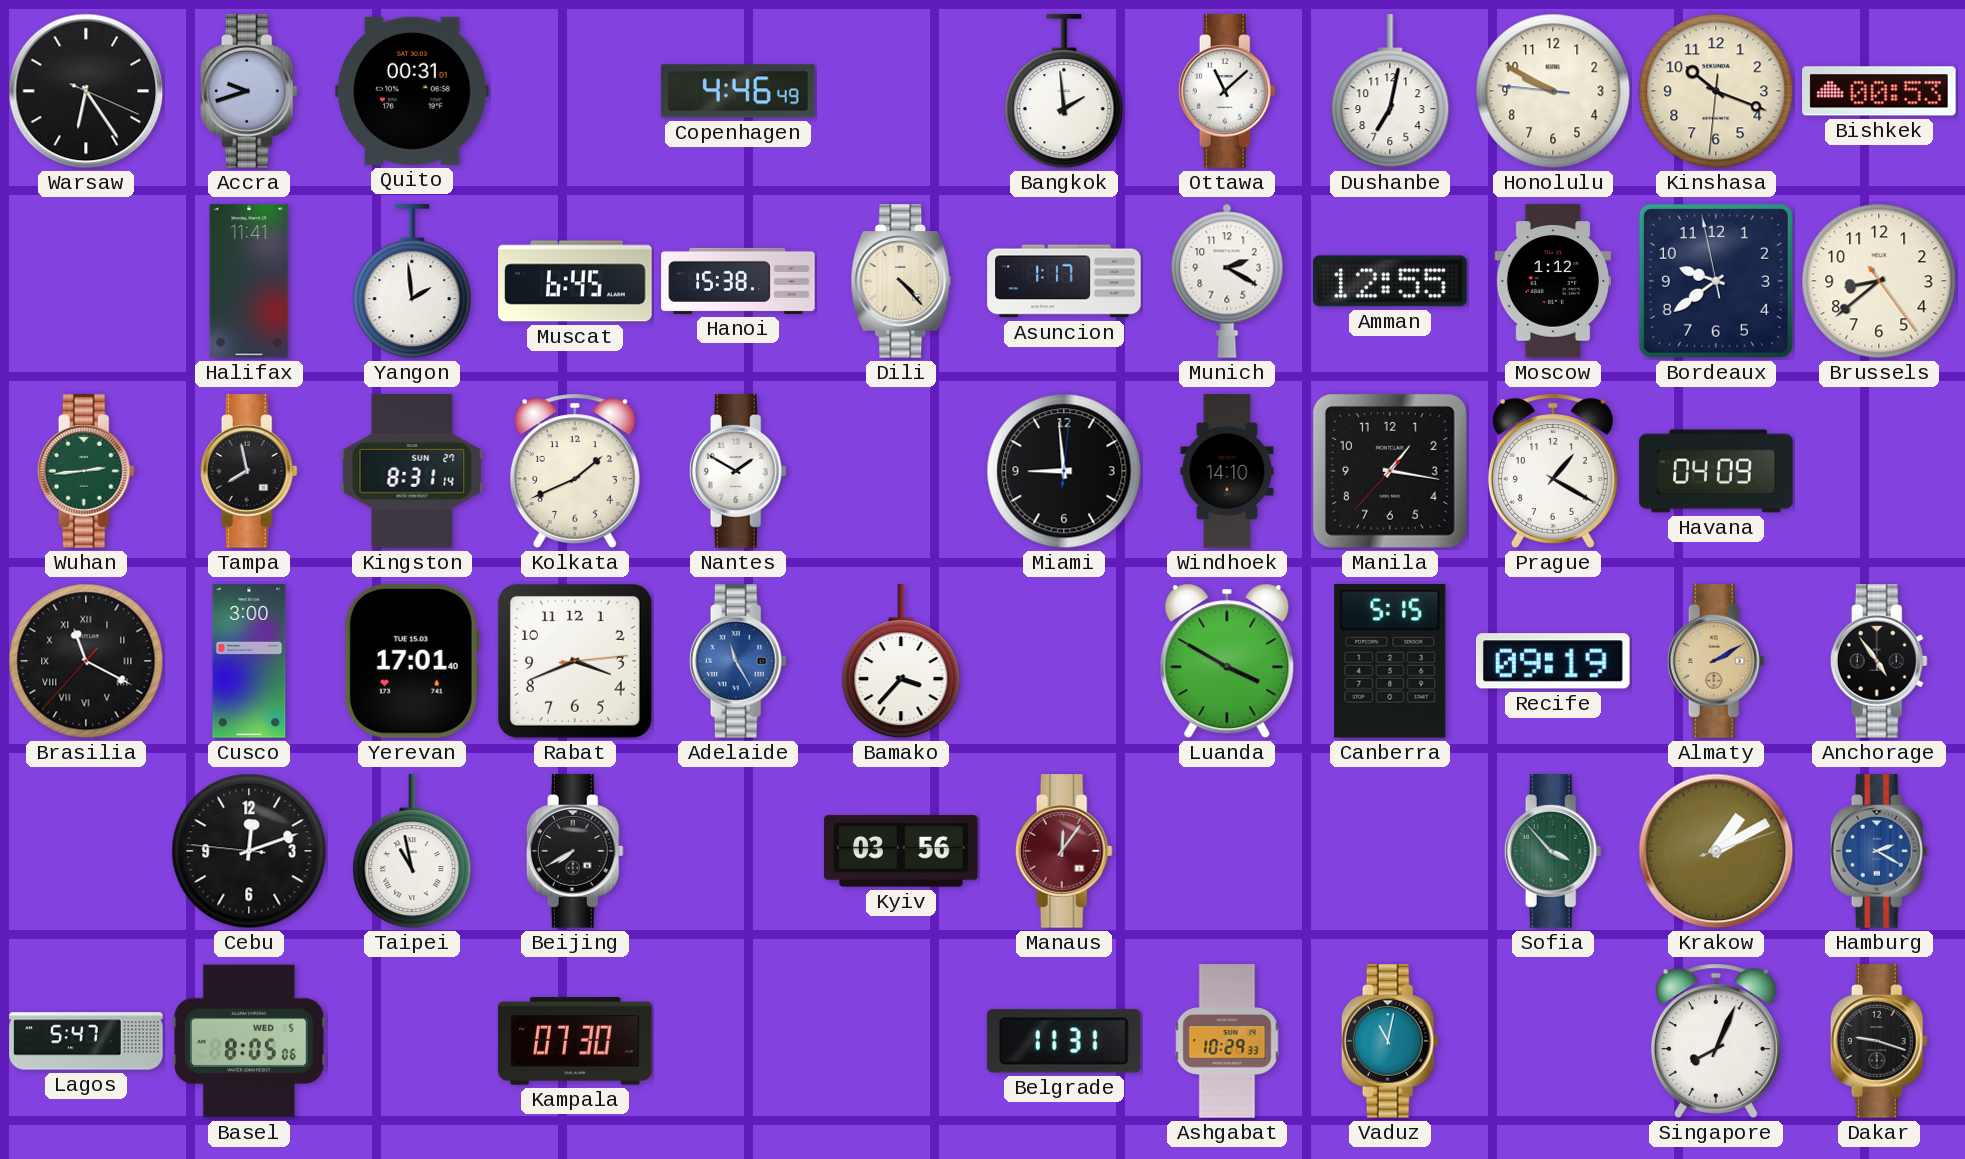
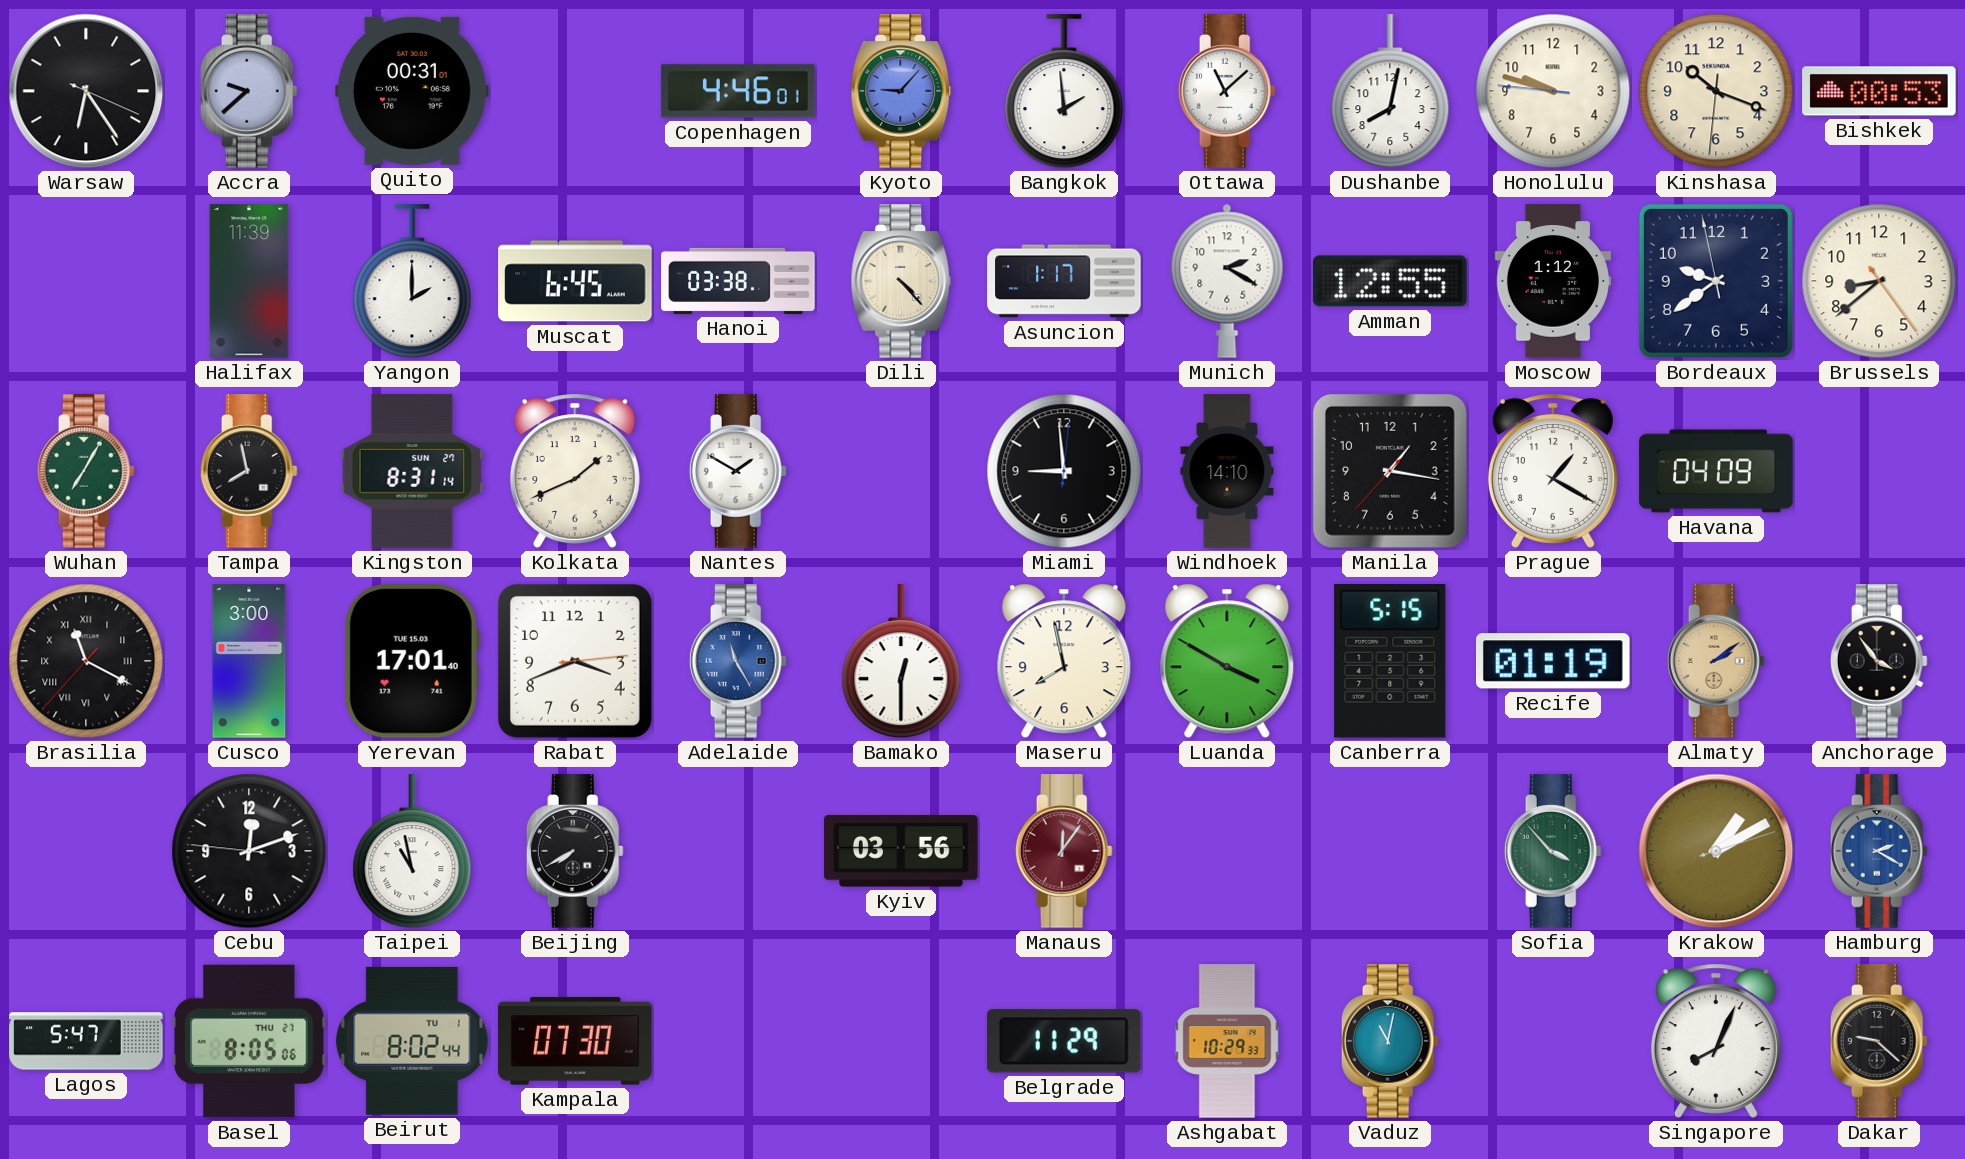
Accra: 9:42 -> 9:38 (249, 91)
Copenhagen: 4:46:49 -> 4:46:01 (738, 91)
Kyoto: none -> 9:07 (901, 91)
Dushanbe: 7:02 -> 8:02 (1390, 92)
Honolulu: 9:49 -> 9:47 (1553, 91)
Halifax: 11:41 -> 11:39 (249, 281)
Yangon: 1:59 -> 2:00 (412, 282)
Hanoi: 15:38 -> 03:38 (738, 281)
Wuhan: 2:44 -> 7:05 (86, 471)
Bamako: 3:37 -> 12:30 (901, 662)
Maseru: none -> 7:58 (1064, 661)
Recife: 09:19 -> 01:19 (1554, 661)
Almaty: 2:10 -> 2:09 (1716, 661)
Anchorage: 4:54 -> 3:54 (1879, 661)
Basel date: WED 5 -> THU 27 (249, 1041)
Beirut: none -> 8:02 (412, 1041)
Belgrade: 11:31 -> 11:29 (1064, 1041)
Dakar: 9:18 -> 9:22 (1879, 1041)
